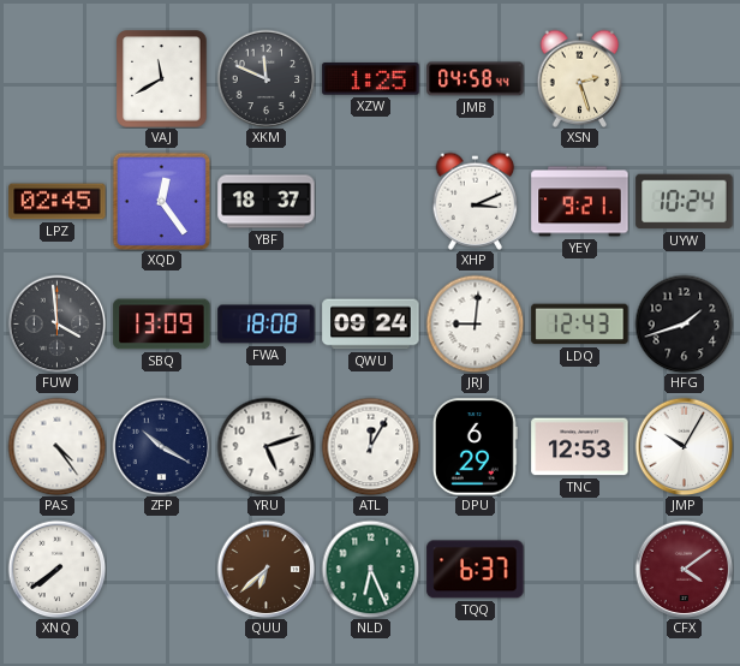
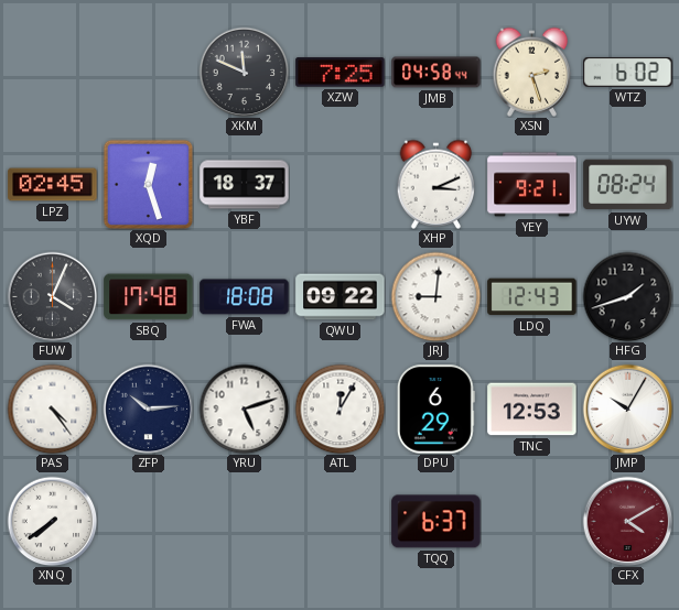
VAJ: 11:40 -> none (162, 79)
XZW: 1:25 -> 7:25 (341, 73)
WTZ: none -> 6:02 (628, 73)
XQD: 12:24 -> 12:27 (148, 184)
UYW: 10:24 -> 08:24 (628, 185)
FUW: 3:59 -> 4:04 (52, 296)
SBQ: 13:09 -> 17:48 (149, 297)
QWU: 09:24 -> 09:22 (341, 297)
ZFP: 10:20 -> 10:14 (148, 409)
QUU: 6:38 -> none (265, 569)
NLD: 6:26 -> none (370, 569)
CFX: 4:09 -> 4:10 (627, 521)
